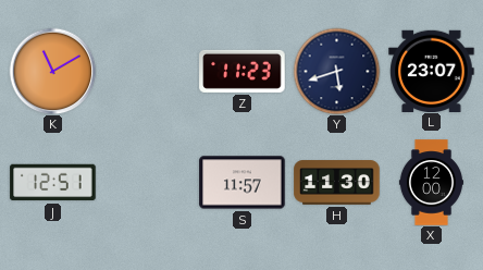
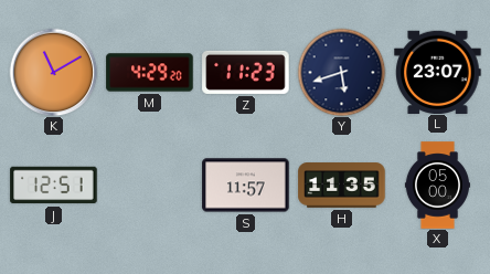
M: none -> 4:29 (150, 73)
H: 11:30 -> 11:35 (342, 186)
X: 12:00 -> 05:00 (437, 186)
